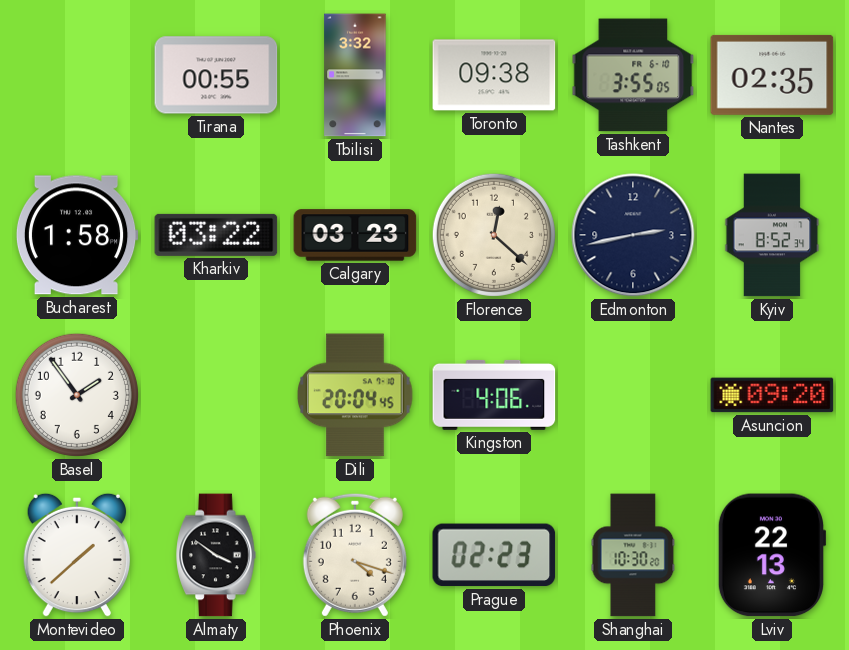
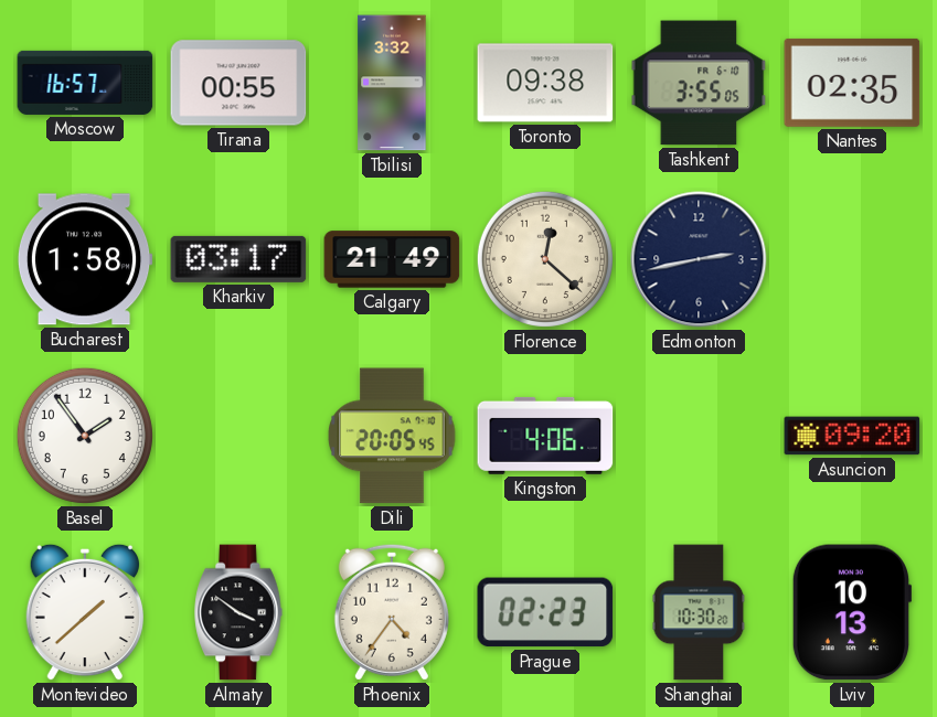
Moscow: none -> 16:57 (85, 83)
Kharkiv: 03:22 -> 03:17 (238, 259)
Calgary: 03:23 -> 21:49 (392, 259)
Kyiv: 8:52 -> none (772, 235)
Dili: 20:04 -> 20:05 (392, 436)
Phoenix: 4:18 -> 4:36 (392, 612)
Lviv: 22:13 -> 10:13 (852, 612)
